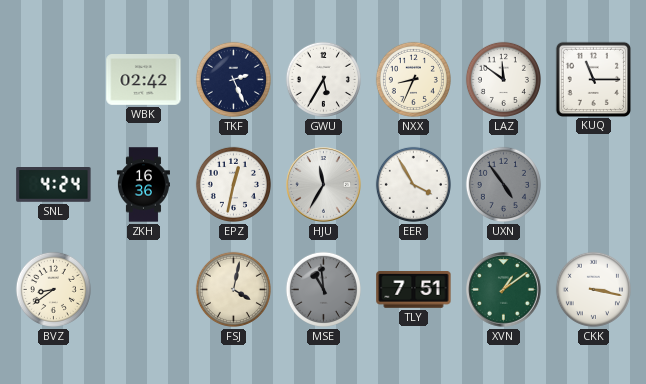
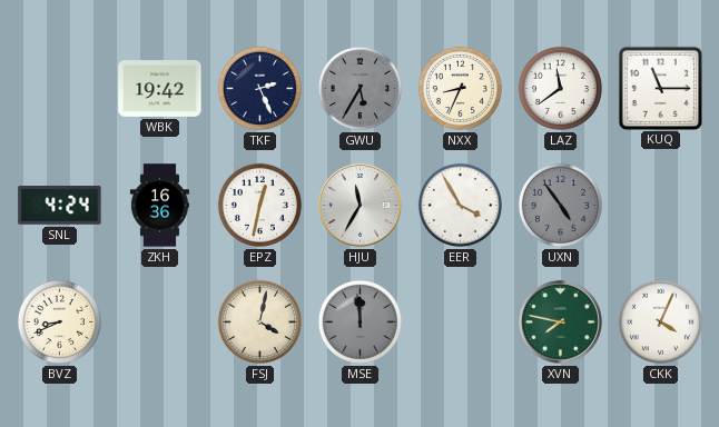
WBK: 02:42 -> 19:42 (160, 89)
GWU dial: white -> grey (359, 88)
LAZ: 11:51 -> 11:39 (560, 88)
BVZ: 8:39 -> 8:41 (59, 321)
MSE: 10:59 -> 11:59 (359, 321)
TLY: 7:51 -> none (414, 290)
XVN: 1:09 -> 7:47 (561, 322)
CKK: 3:17 -> 4:04 (660, 321)
